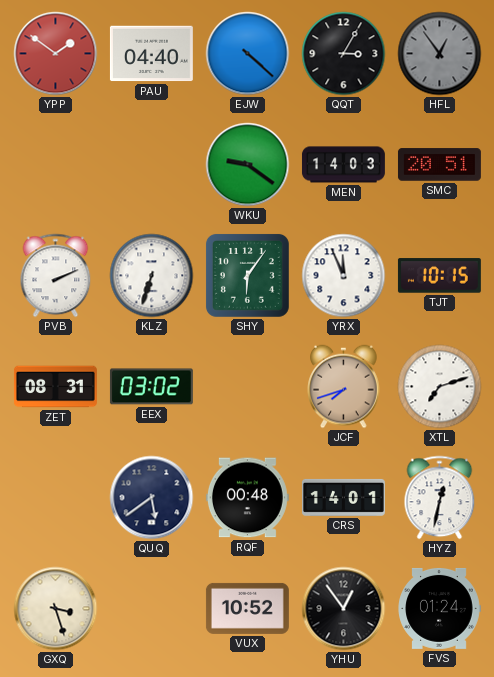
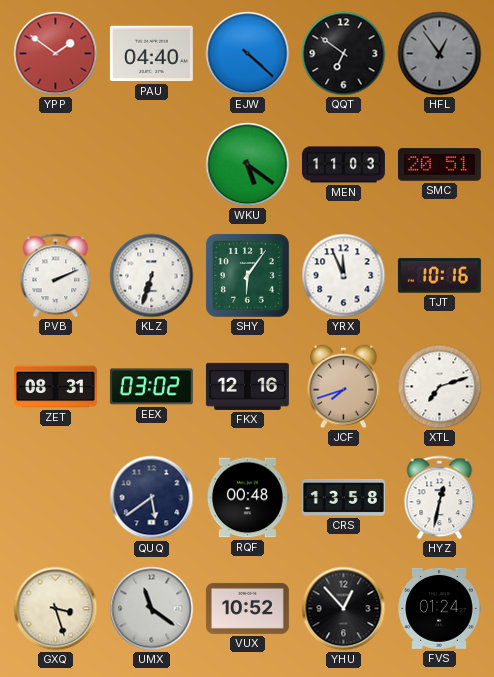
QQT: 3:05 -> 6:51 (344, 54)
WKU: 9:21 -> 5:21 (248, 165)
MEN: 14:03 -> 11:03 (343, 165)
TJT: 10:15 -> 10:16 (439, 276)
FKX: none -> 12:16 (247, 386)
CRS: 14:01 -> 13:58 (343, 497)
UMX: none -> 11:21 (152, 609)
YHU: 12:54 -> 12:53 (344, 609)
